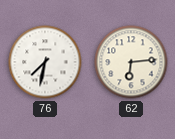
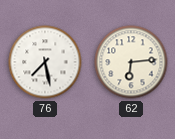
76: 7:32 -> 7:28 (45, 62)
